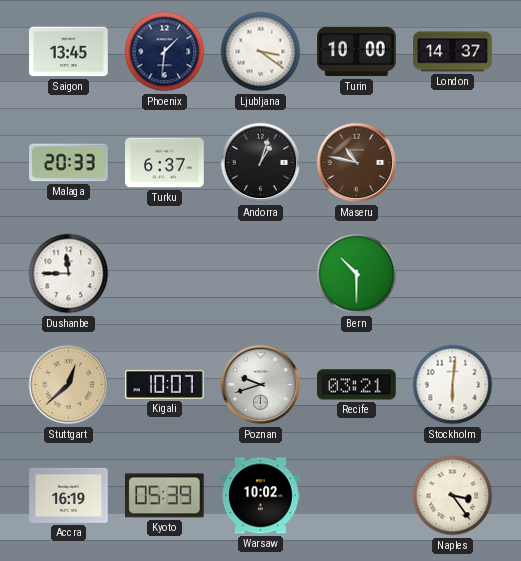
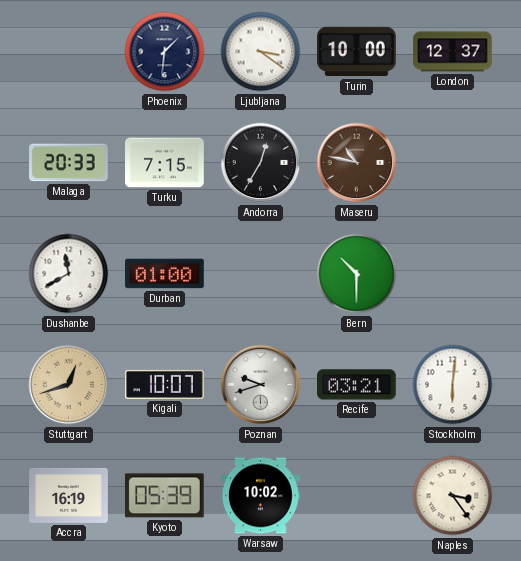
Saigon: 13:45 -> none (69, 52)
London: 14:37 -> 12:37 (453, 52)
Turku: 6:37 -> 7:15 (165, 163)
Andorra: 1:03 -> 12:35 (261, 163)
Dushanbe: 11:45 -> 11:40 (69, 274)
Durban: none -> 01:00 (165, 274)
Stuttgart: 12:38 -> 12:42 (69, 385)
